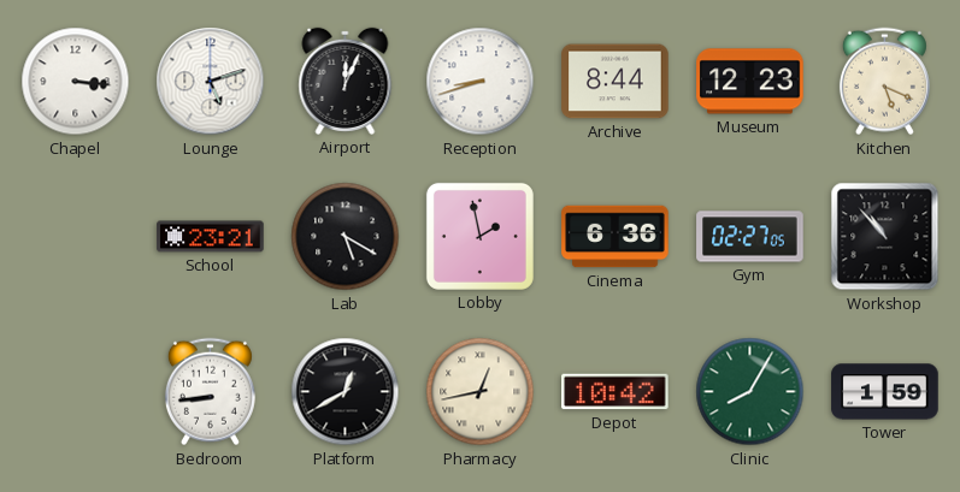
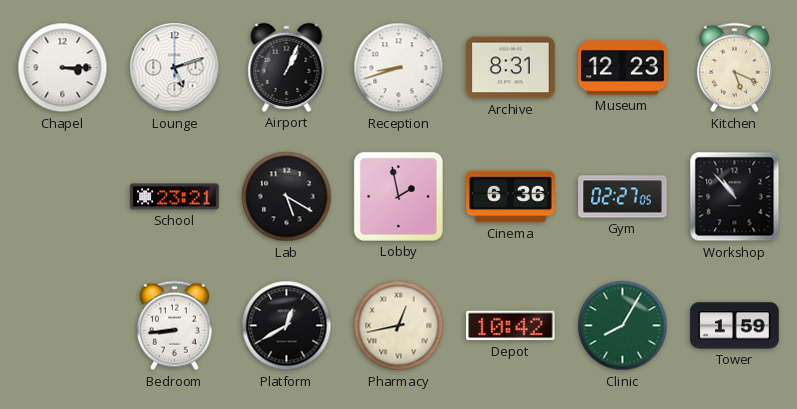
Chapel: 3:16 -> 3:15 (63, 68)
Airport: 12:04 -> 1:04 (287, 67)
Archive: 8:44 -> 8:31 (511, 68)
